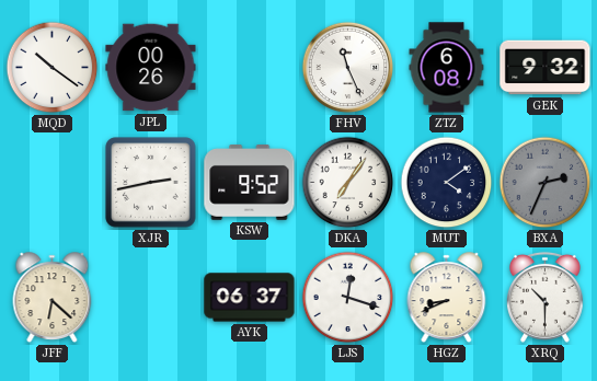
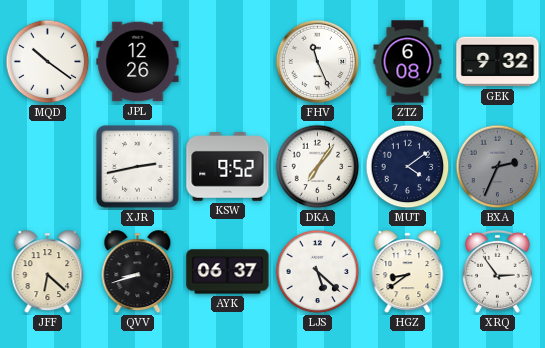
JPL: 00:26 -> 12:26 (138, 62)
QVV: none -> 8:42 (138, 272)
LJS: 12:18 -> 5:22 (318, 272)
HGZ: 8:41 -> 8:39 (408, 272)
XRQ: 10:30 -> 2:54 (497, 271)
